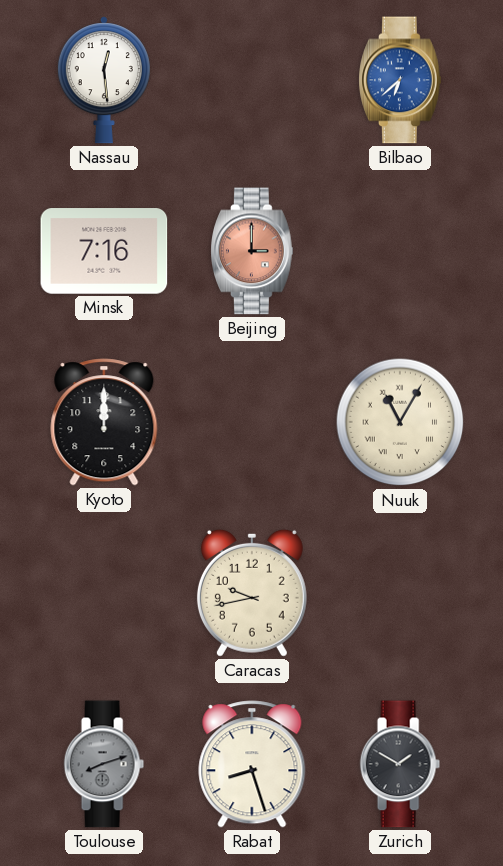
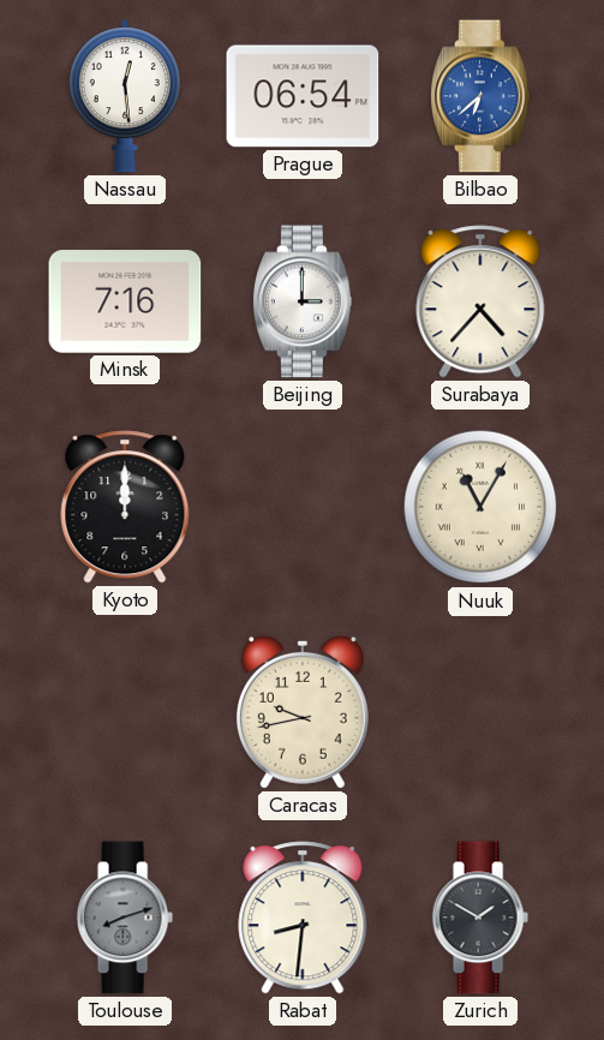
Prague: none -> 06:54 (303, 96)
Beijing dial: salmon -> white (304, 301)
Surabaya: none -> 4:37 (480, 301)
Rabat: 8:27 -> 8:31 (303, 918)
